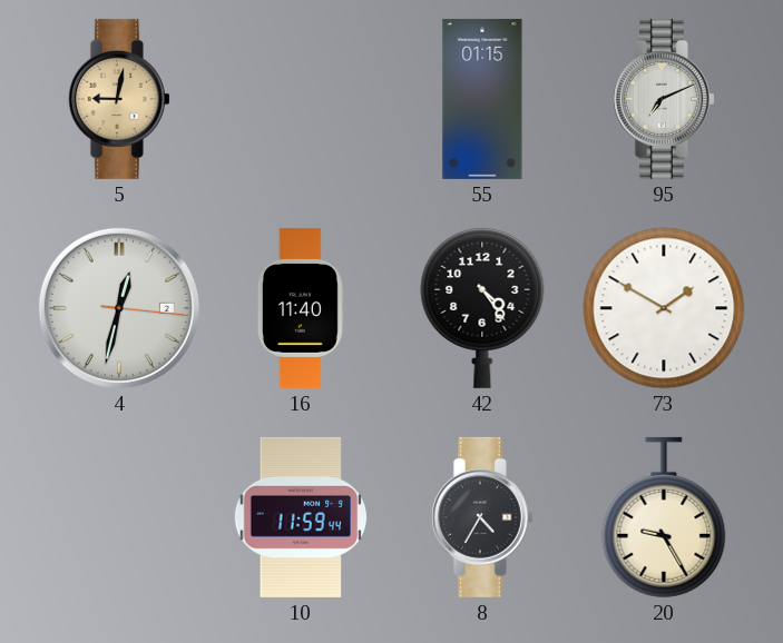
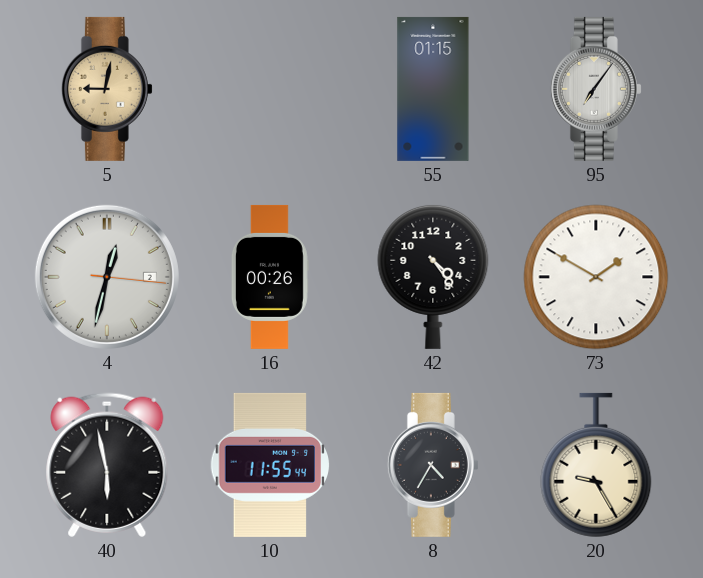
95: 7:11 -> 7:06 (596, 89)
16: 11:40 -> 00:26 (270, 277)
40: none -> 5:58 (107, 465)
10: 11:59 -> 11:55 (270, 465)
